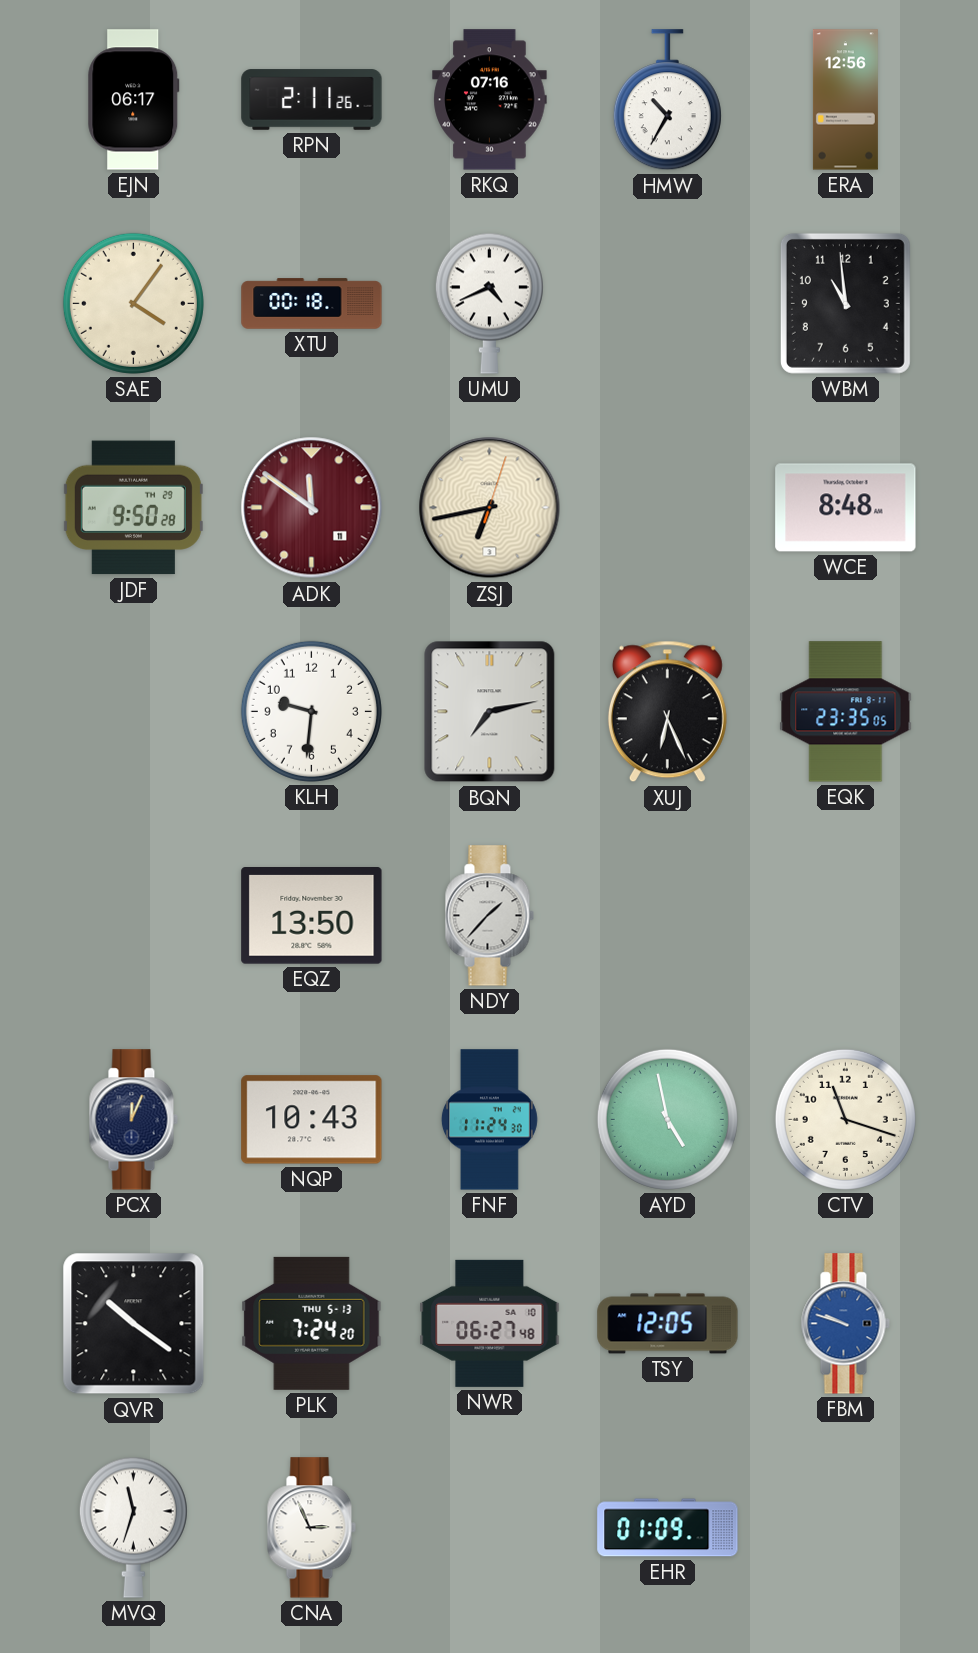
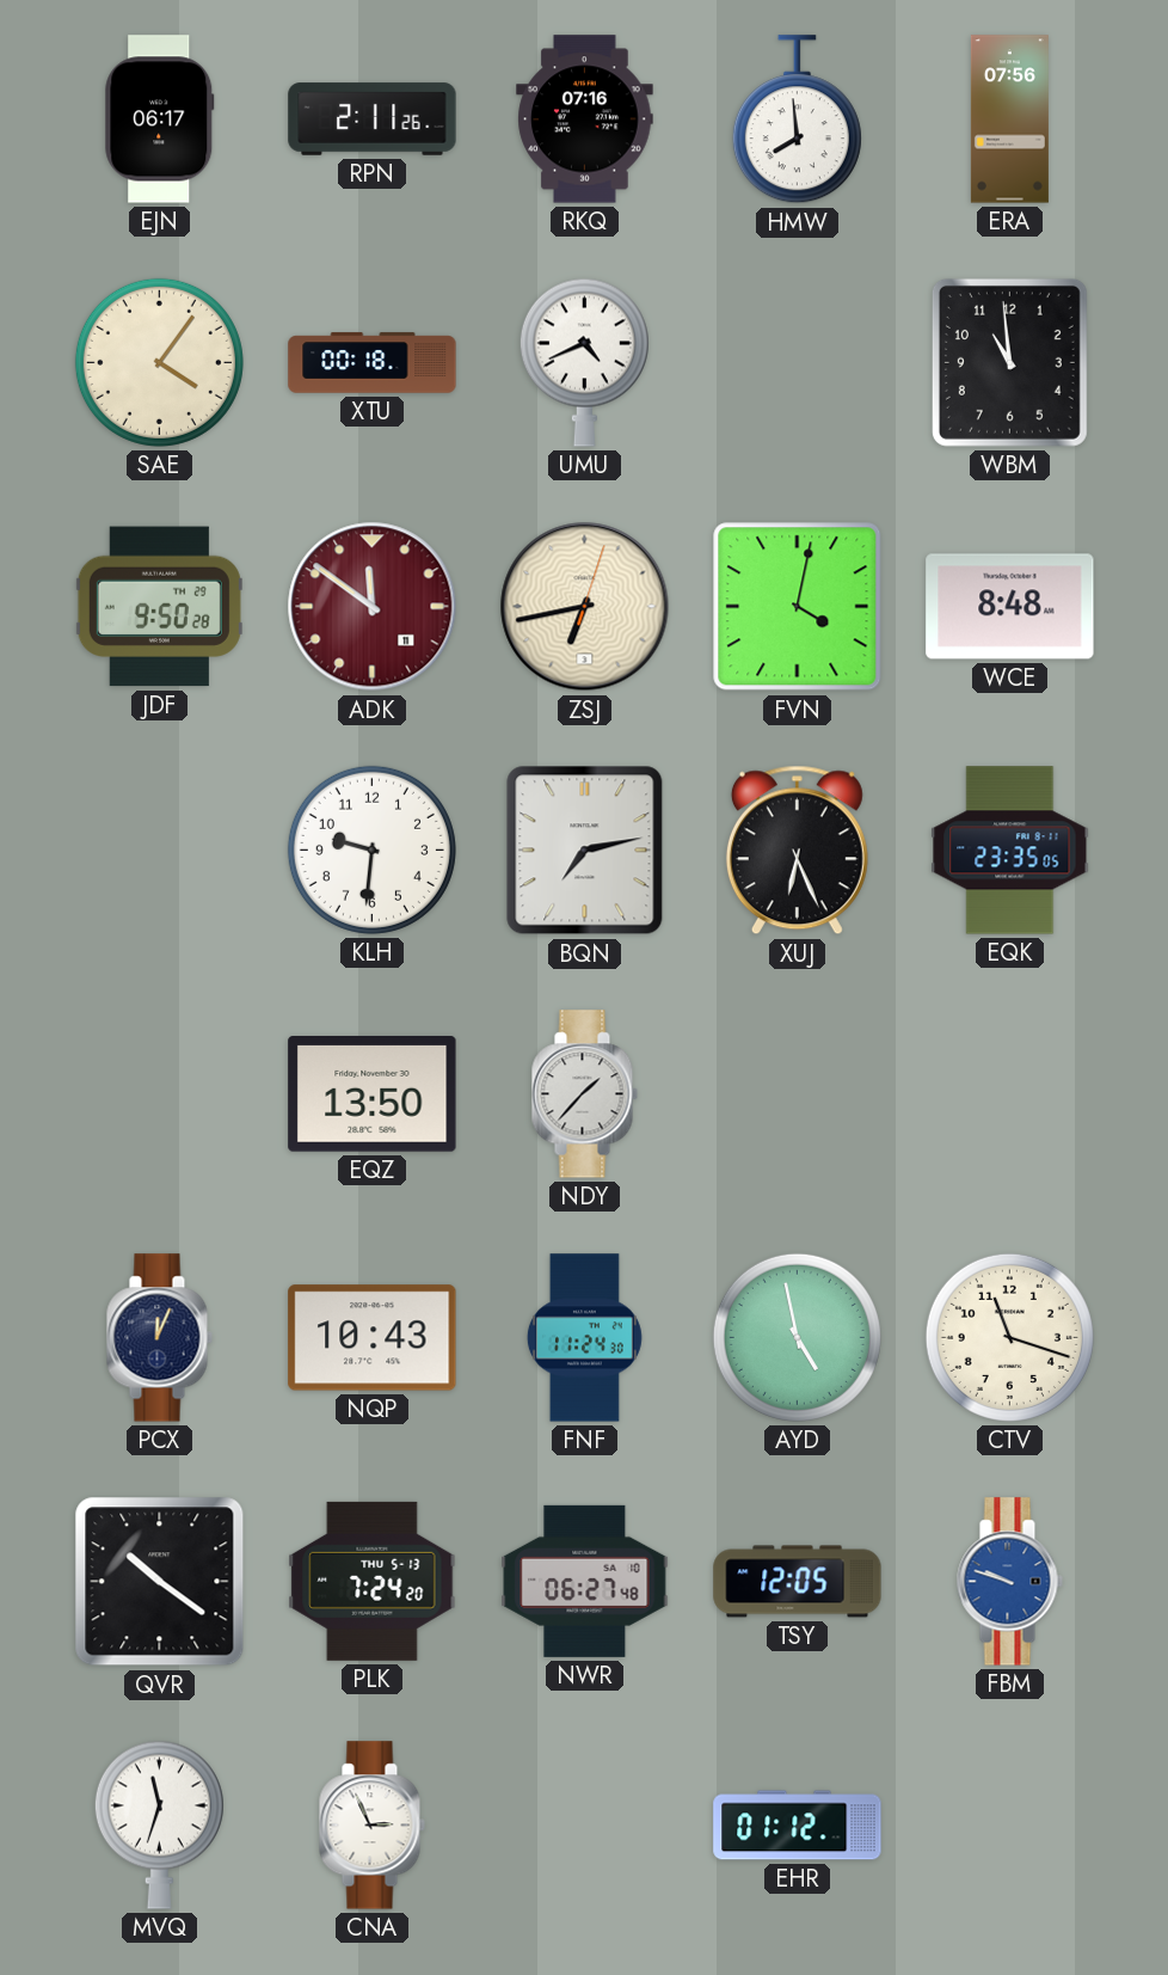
HMW: 10:35 -> 7:59 (797, 119)
ERA: 12:56 -> 07:56 (1009, 119)
FVN: none -> 4:02 (798, 607)
EHR: 01:09 -> 01:12 (798, 1826)
